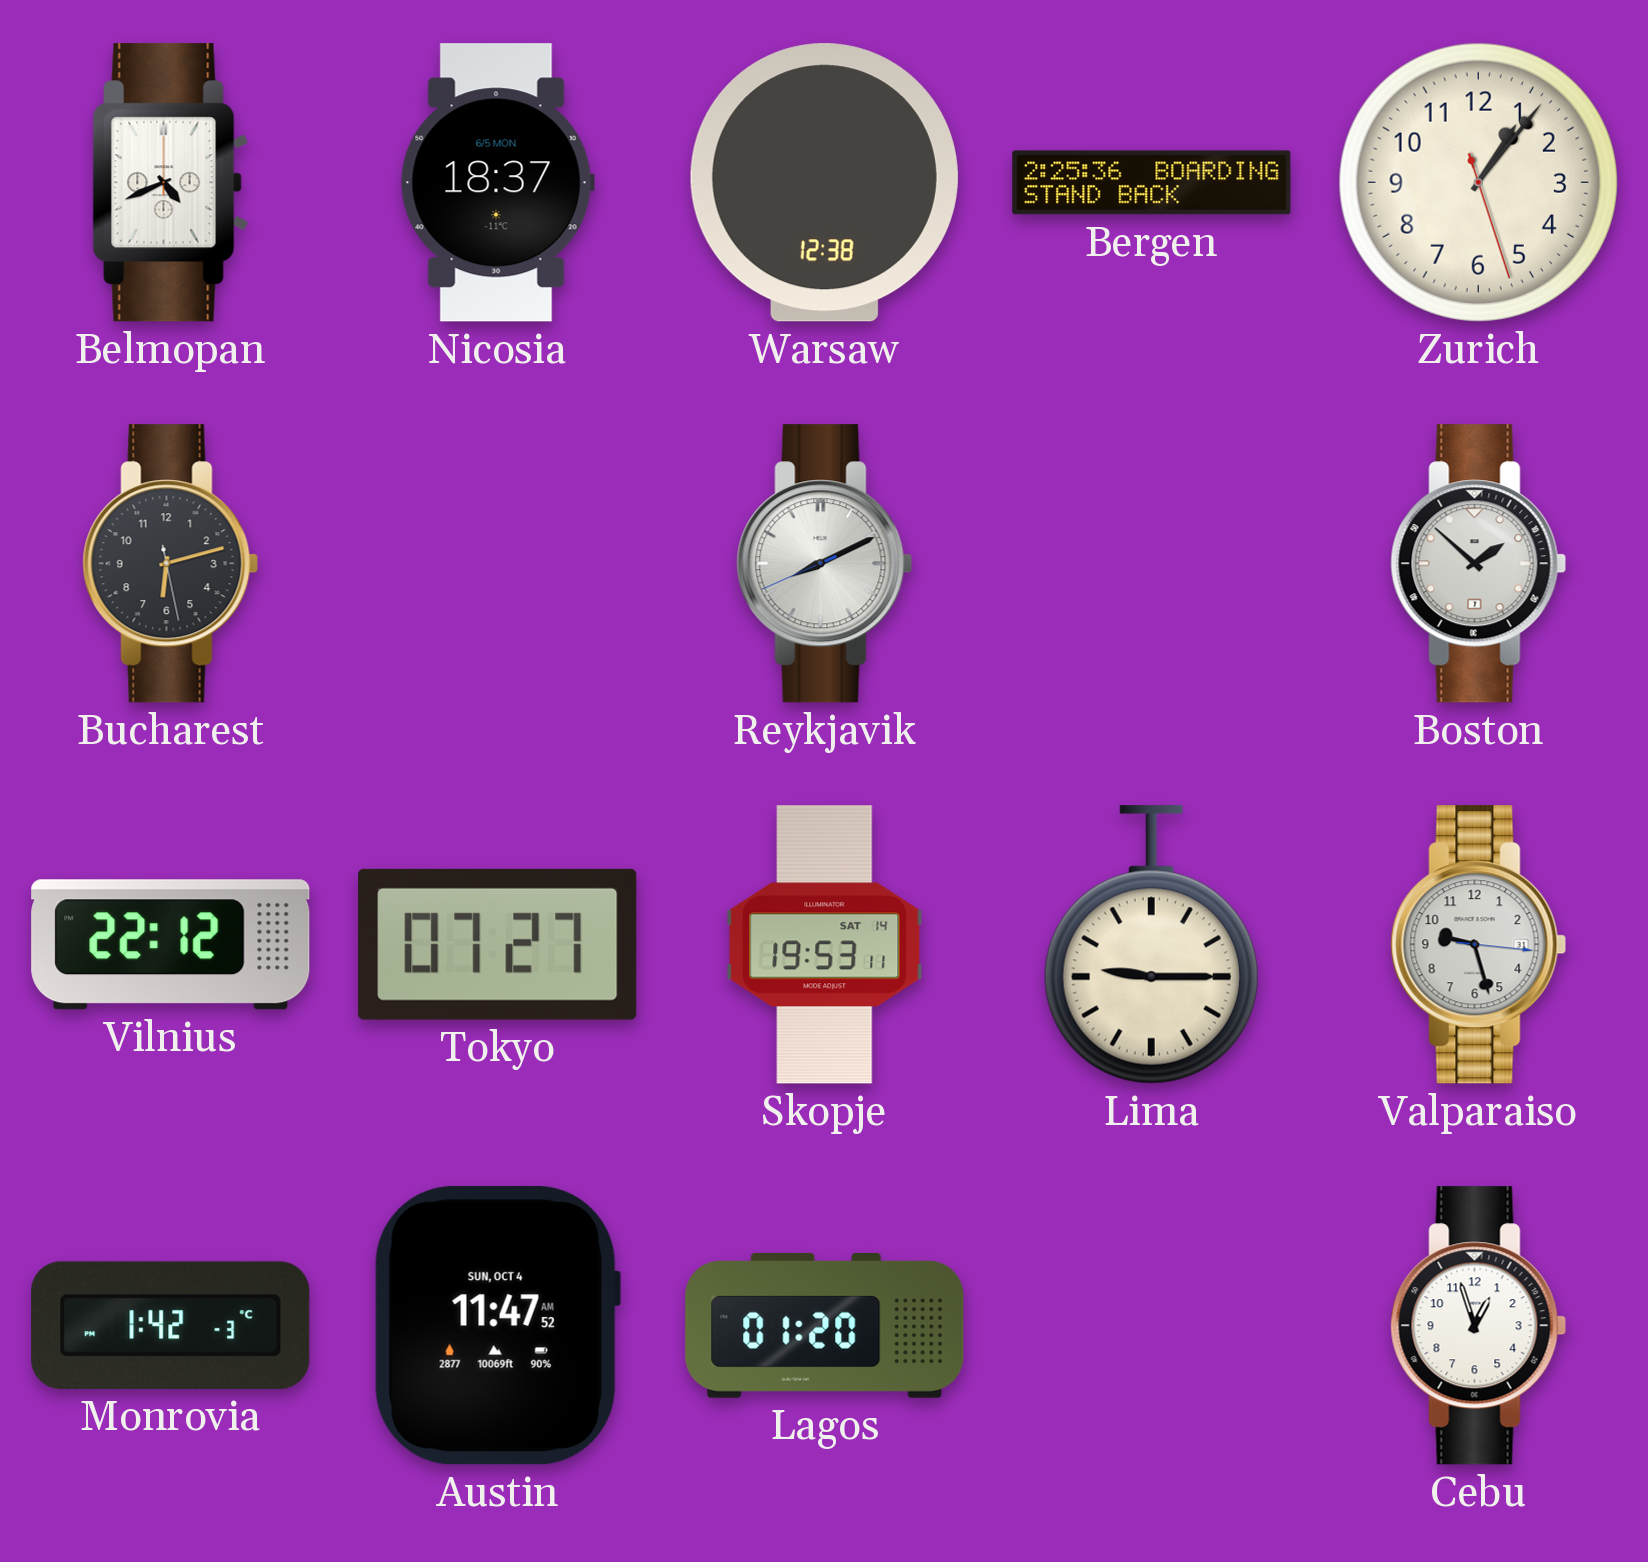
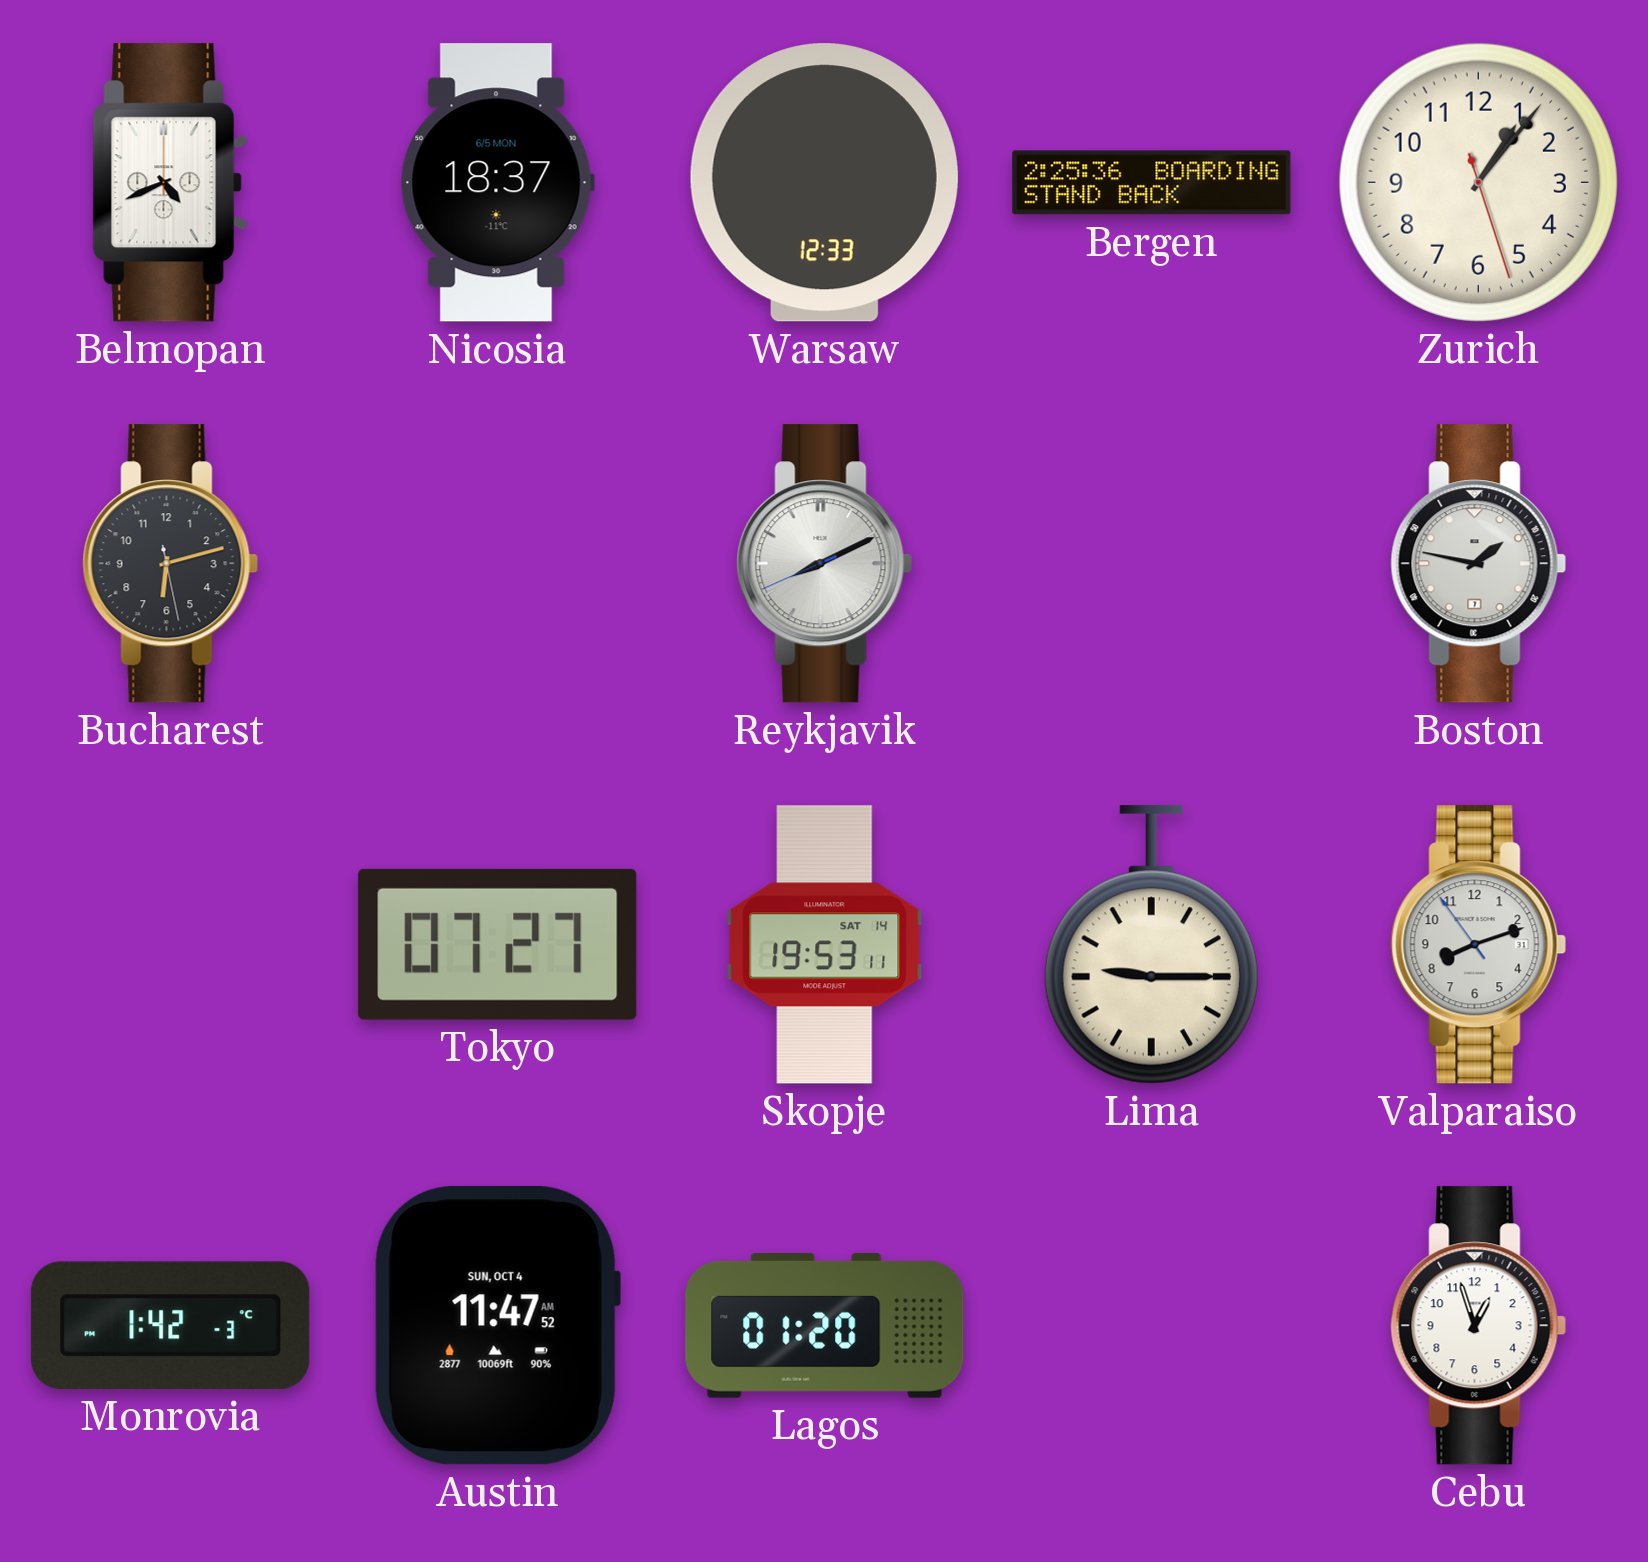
Warsaw: 12:38 -> 12:33 (824, 183)
Boston: 1:52 -> 1:47 (1479, 564)
Vilnius: 22:12 -> none (171, 945)
Valparaiso: 9:27 -> 8:11 (1479, 945)
